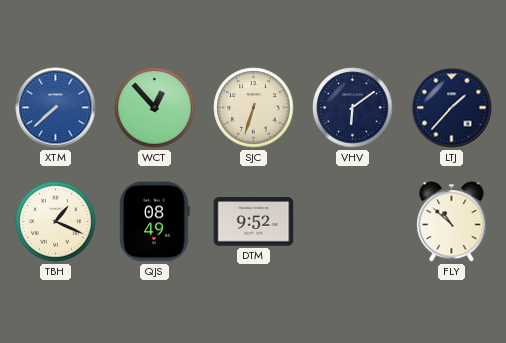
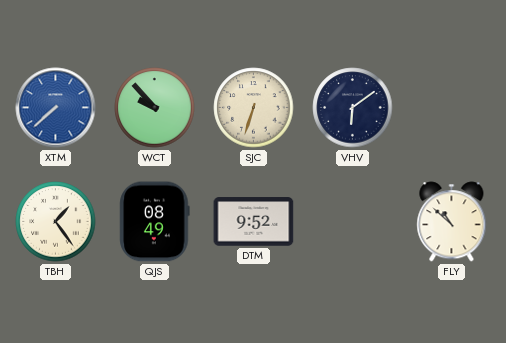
WCT: 12:53 -> 9:53 (155, 108)
LTJ: 1:37 -> none (452, 108)
TBH: 1:19 -> 1:24 (56, 222)
